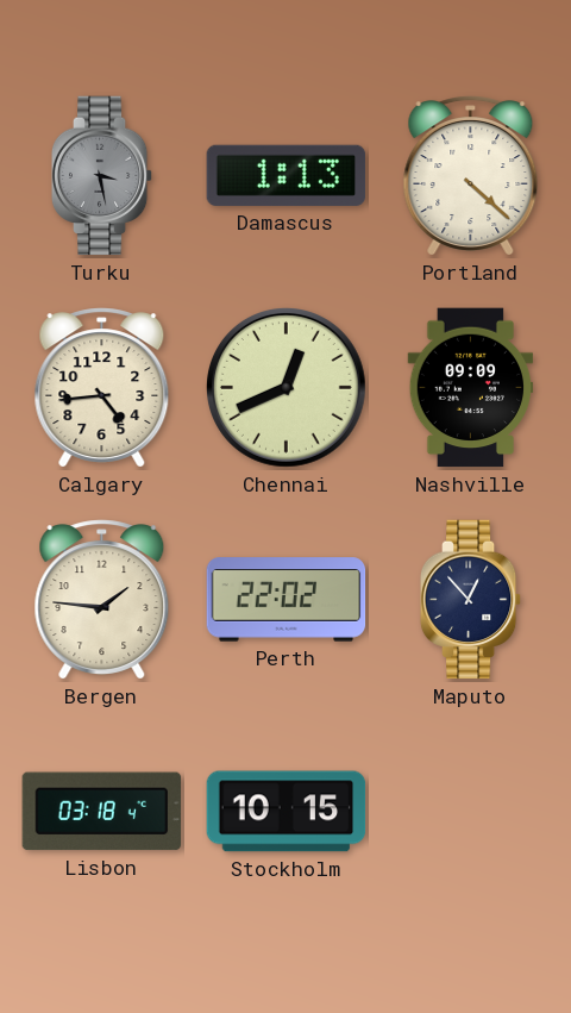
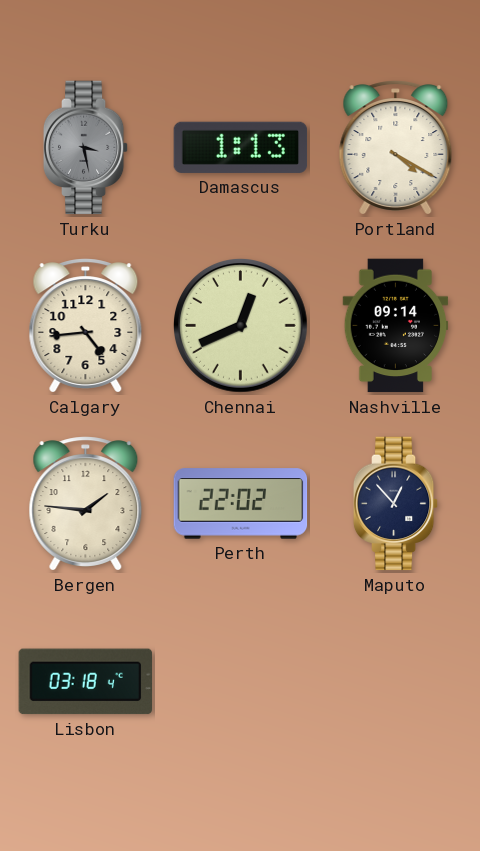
Portland: 4:22 -> 4:20 (396, 148)
Nashville: 09:09 -> 09:14 (396, 326)
Stockholm: 10:15 -> none (287, 812)
